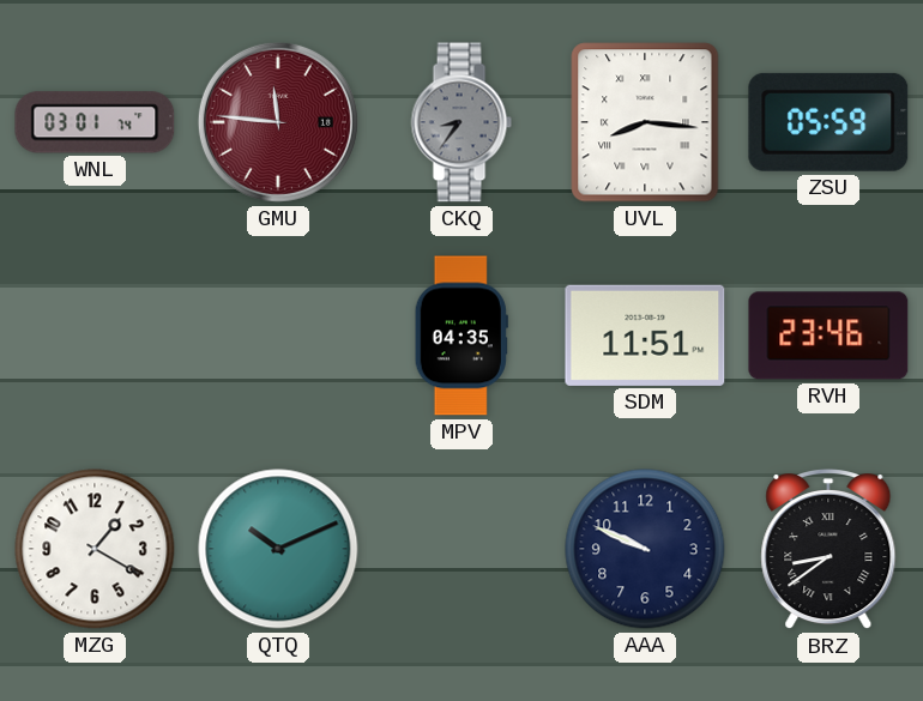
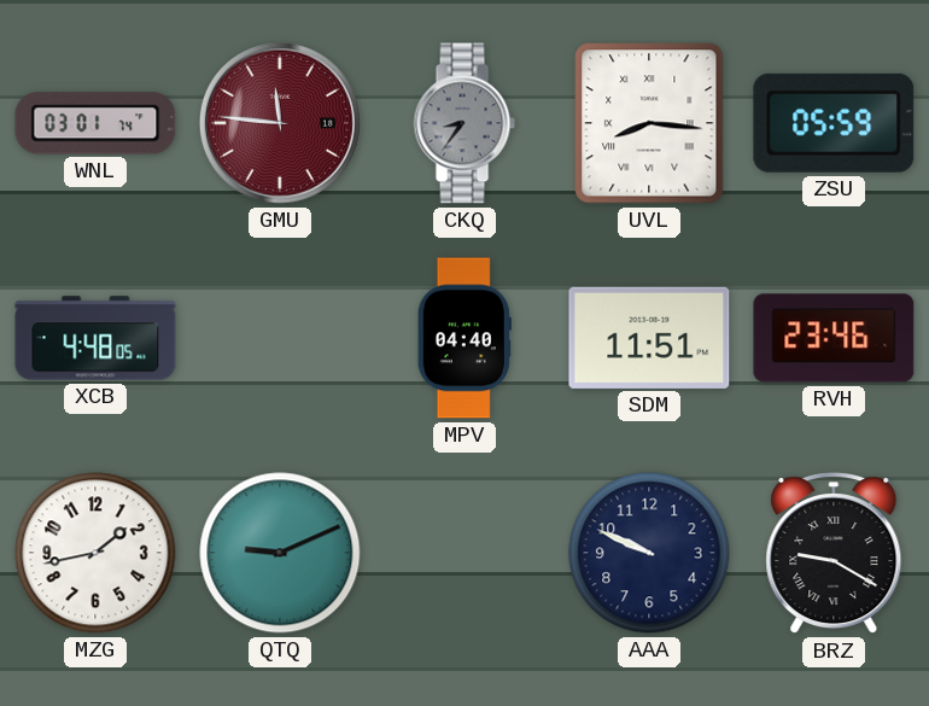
XCB: none -> 4:48 (95, 338)
MPV: 04:35 -> 04:40 (464, 338)
MZG: 1:20 -> 1:43 (95, 553)
QTQ: 10:11 -> 9:11 (280, 553)
BRZ: 8:39 -> 9:20 (834, 554)
